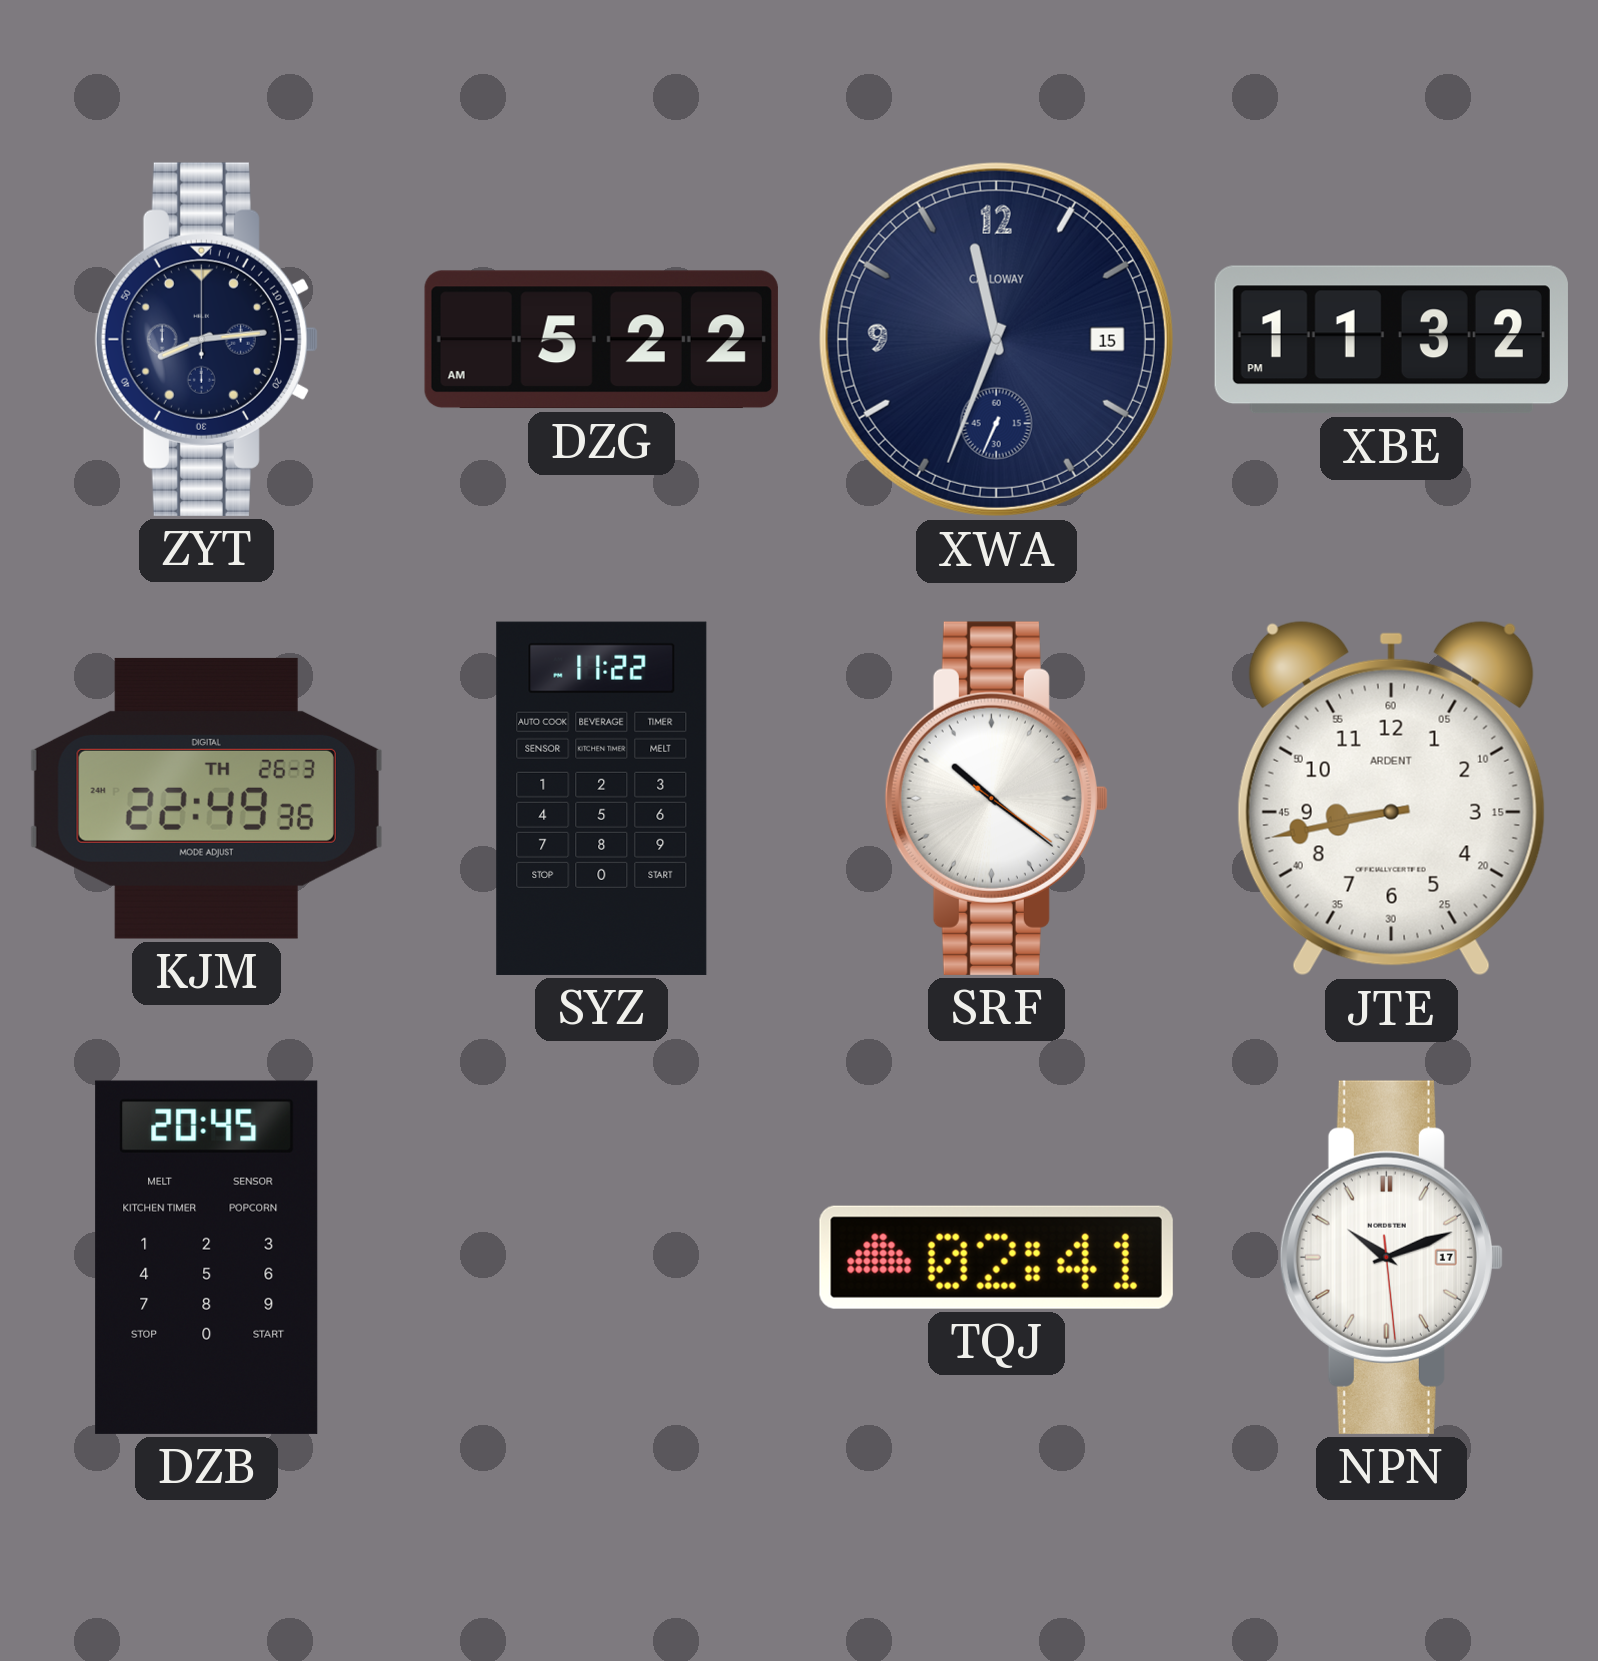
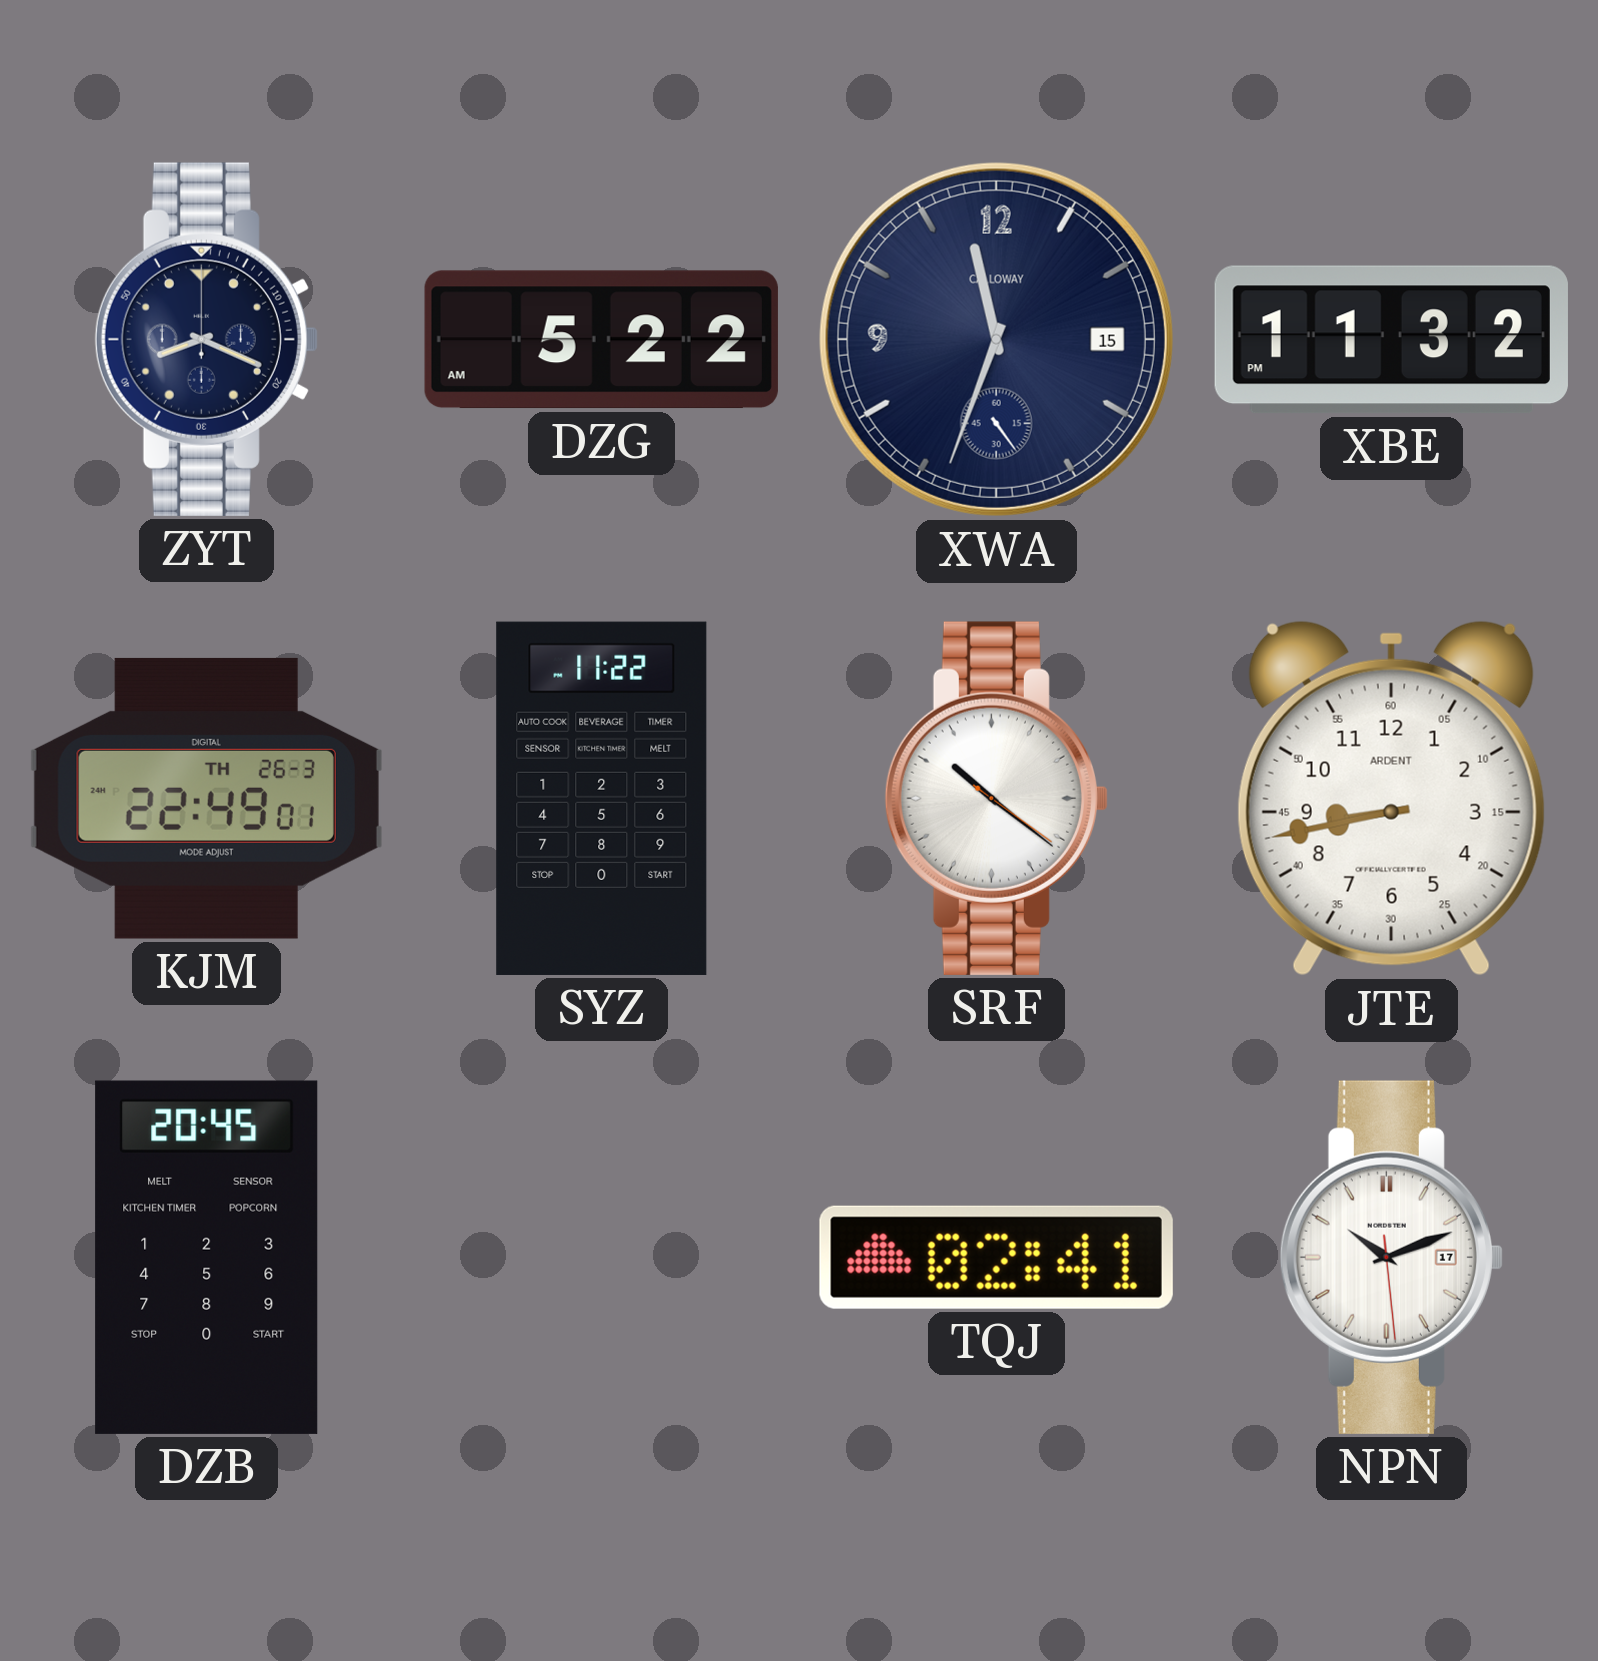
ZYT: 8:14 -> 8:19 (206, 339)
XWA: 11:33:34 -> 11:33:24 (996, 339)
KJM: 22:49:36 -> 22:49:01 (206, 798)
